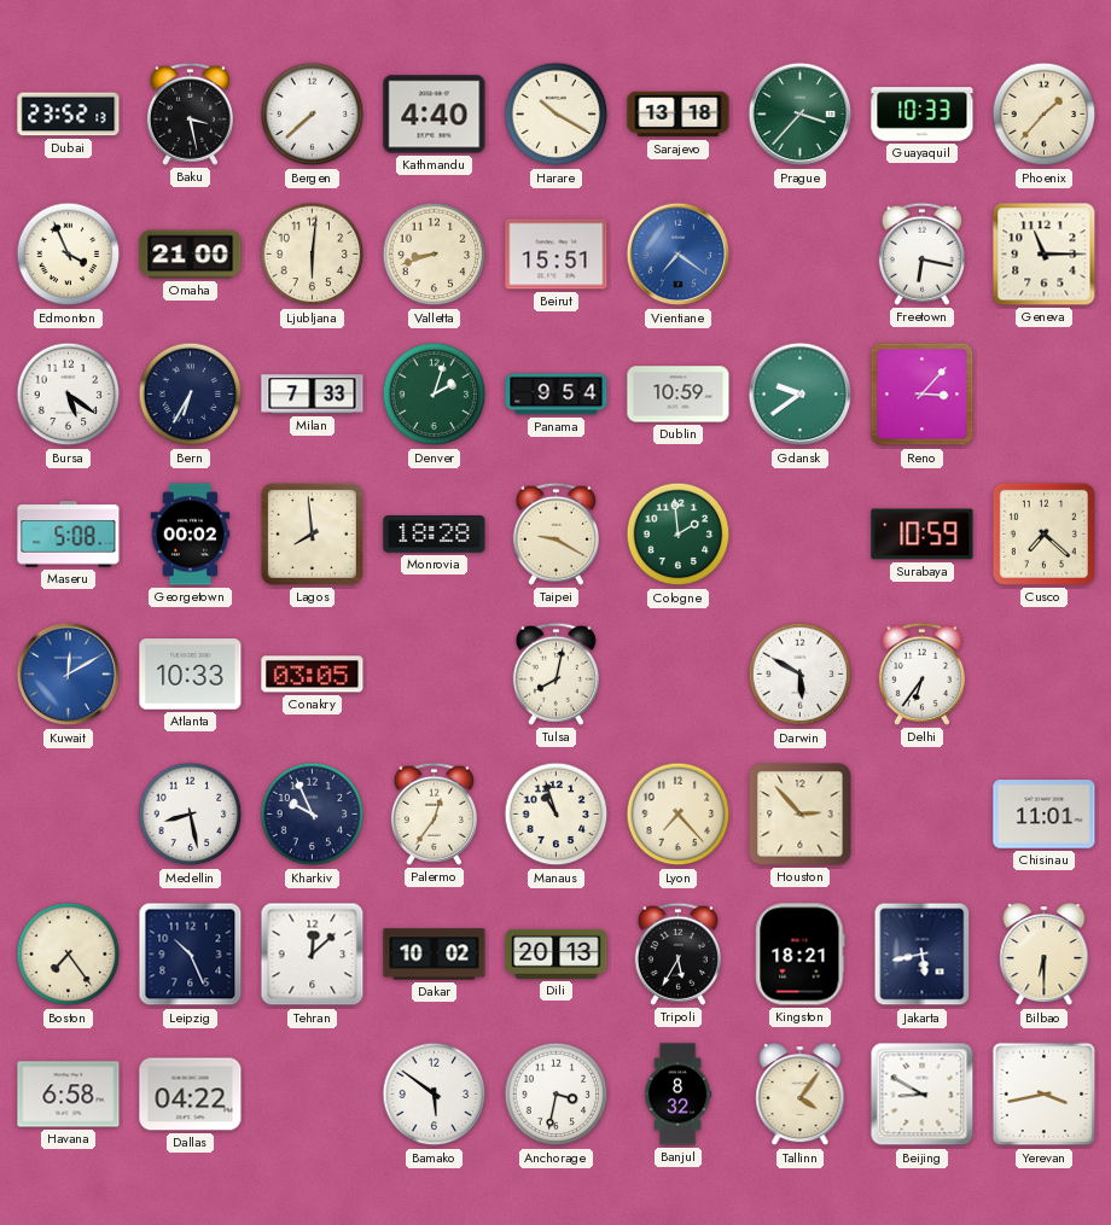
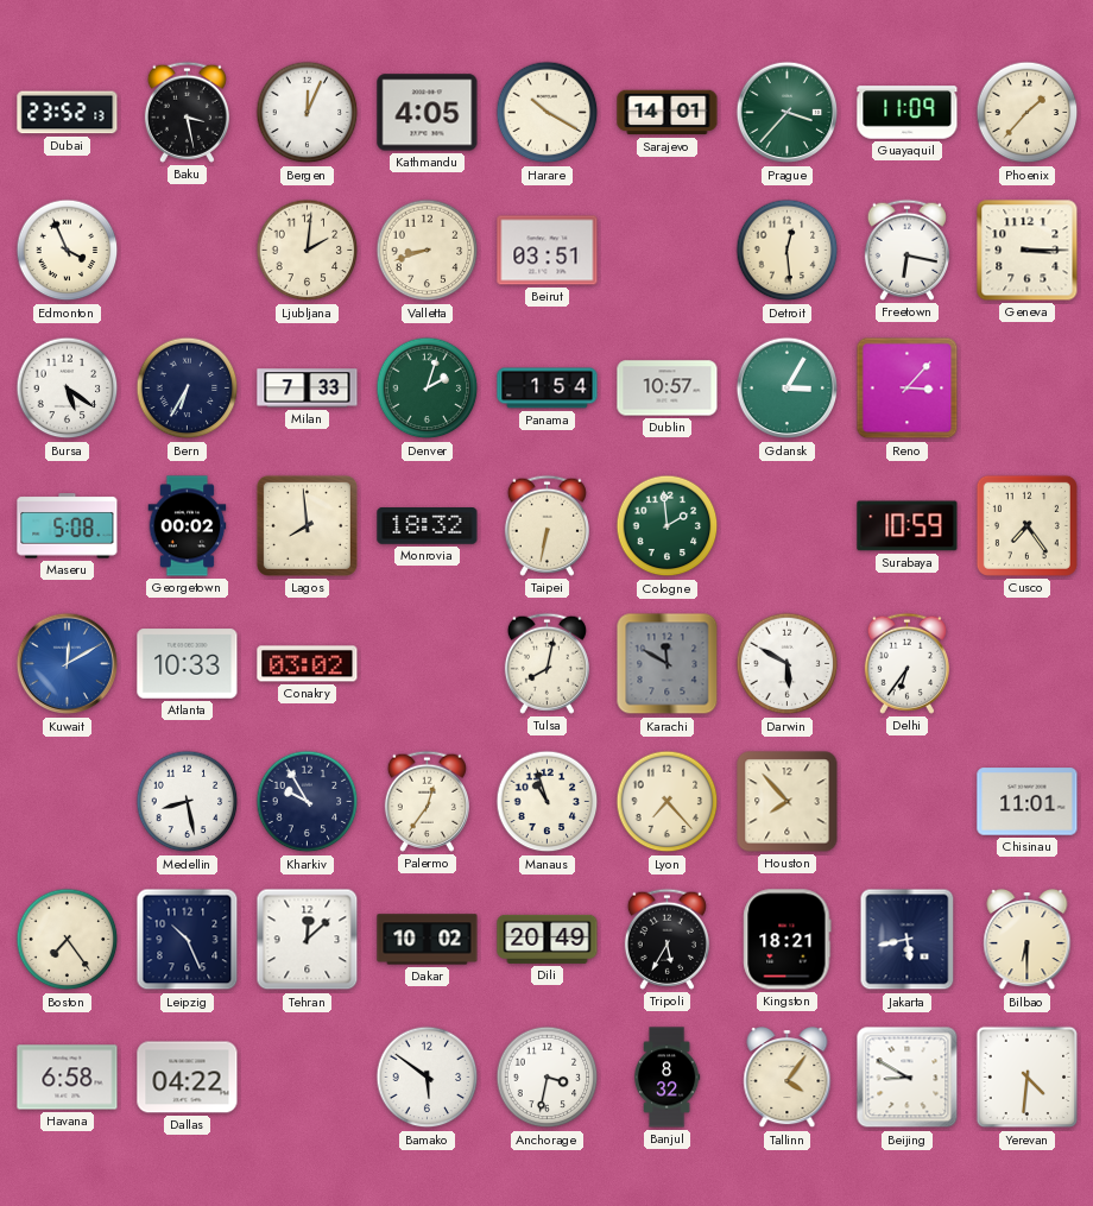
Bergen: 7:38 -> 12:04 (308, 113)
Kathmandu: 4:40 -> 4:05 (428, 113)
Sarajevo: 13:18 -> 14:01 (668, 113)
Guayaquil: 10:33 -> 11:09 (908, 113)
Omaha: 21:00 -> none (191, 255)
Ljubljana: 6:01 -> 2:01 (308, 251)
Beirut: 15:51 -> 03:51 (548, 251)
Vientiane: 7:21 -> none (679, 255)
Detroit: none -> 12:29 (788, 251)
Geneva: 11:15 -> 3:15 (1028, 251)
Panama: 9:54 -> 1:54 (548, 389)
Dublin: 10:59 -> 10:57 (668, 389)
Gdansk: 9:39 -> 3:05 (788, 389)
Monrovia: 18:28 -> 18:32 (428, 526)
Taipei: 9:20 -> 6:32 (546, 525)
Cusco: 7:22 -> 7:24 (1026, 525)
Conakry: 03:05 -> 03:02 (308, 664)
Karachi: none -> 11:50 (668, 664)
Kharkiv: 9:56 -> 9:55 (308, 802)
Houston: 2:53 -> 7:53 (788, 802)
Dili: 20:13 -> 20:49 (548, 939)
Yerevan: 3:43 -> 4:31 (1028, 1078)
